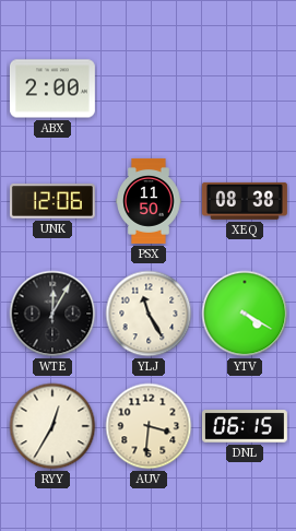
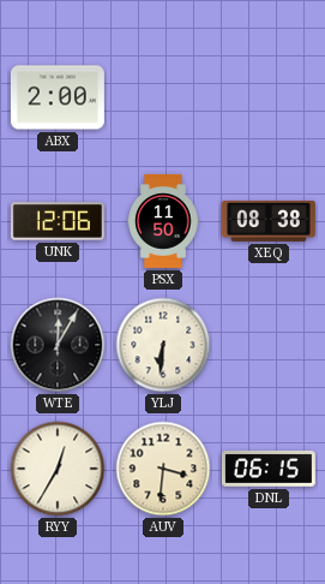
YLJ: 11:25 -> 6:31 (163, 345)
YTV: 4:20 -> none (245, 314)
